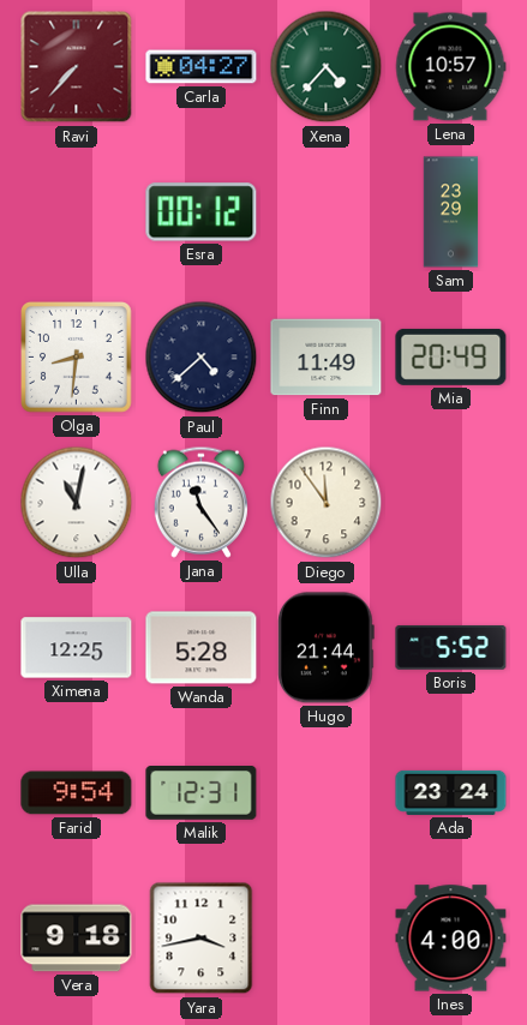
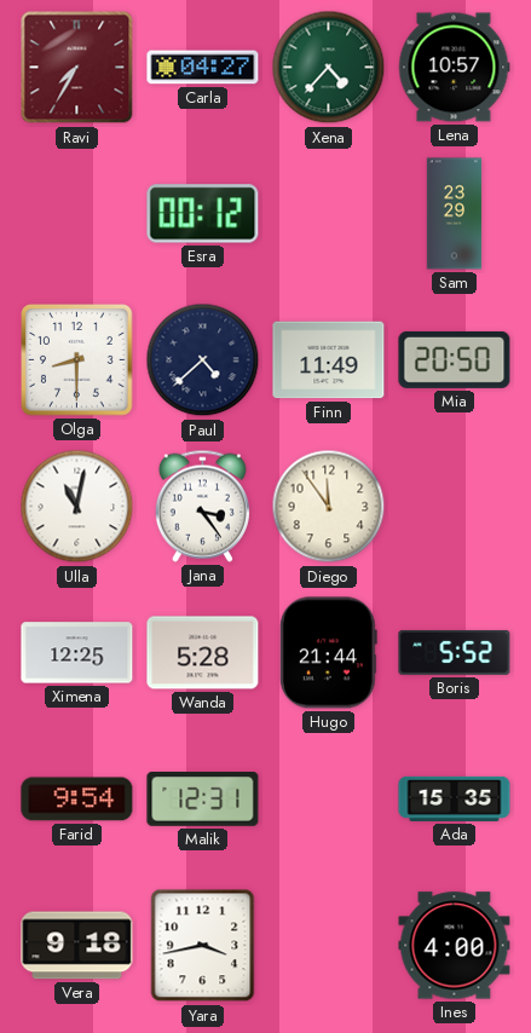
Ravi: 7:37 -> 7:35 (77, 68)
Olga: 8:31 -> 8:30 (77, 360)
Mia: 20:49 -> 20:50 (455, 359)
Jana: 11:24 -> 3:24 (202, 506)
Ada: 23:24 -> 15:35 (455, 798)
